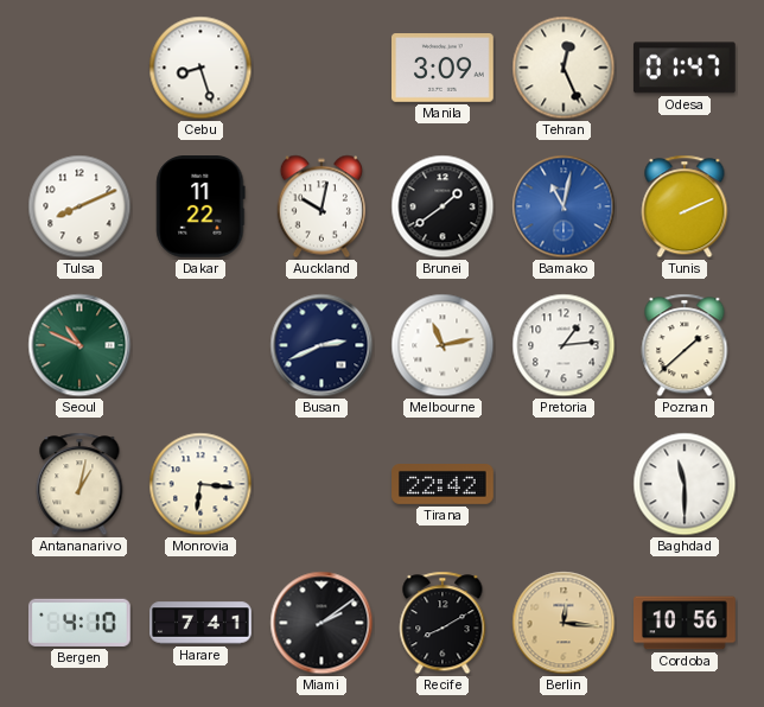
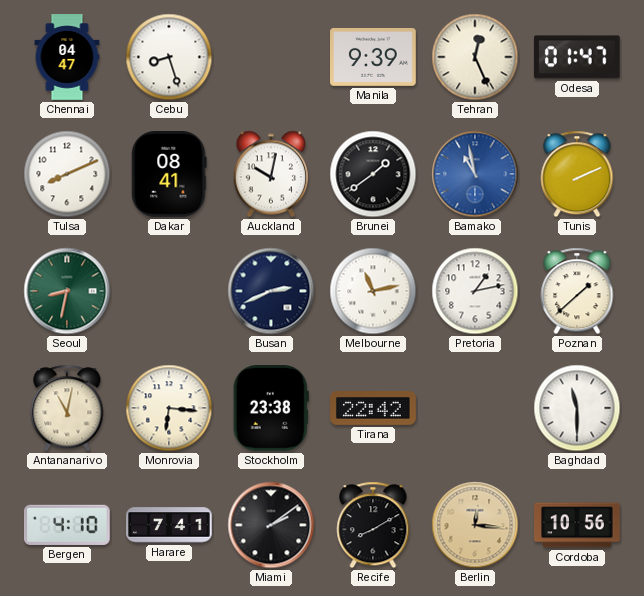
Chennai: none -> 04:47 (67, 57)
Manila: 3:09 -> 9:39 (374, 58)
Dakar: 11:22 -> 08:41 (169, 175)
Bamako: 11:02 -> 10:58 (475, 174)
Seoul: 10:49 -> 8:32 (67, 291)
Pretoria: 1:14 -> 1:13 (475, 291)
Antananarivo: 1:02 -> 11:02 (67, 408)
Stockholm: none -> 23:38 (271, 409)
